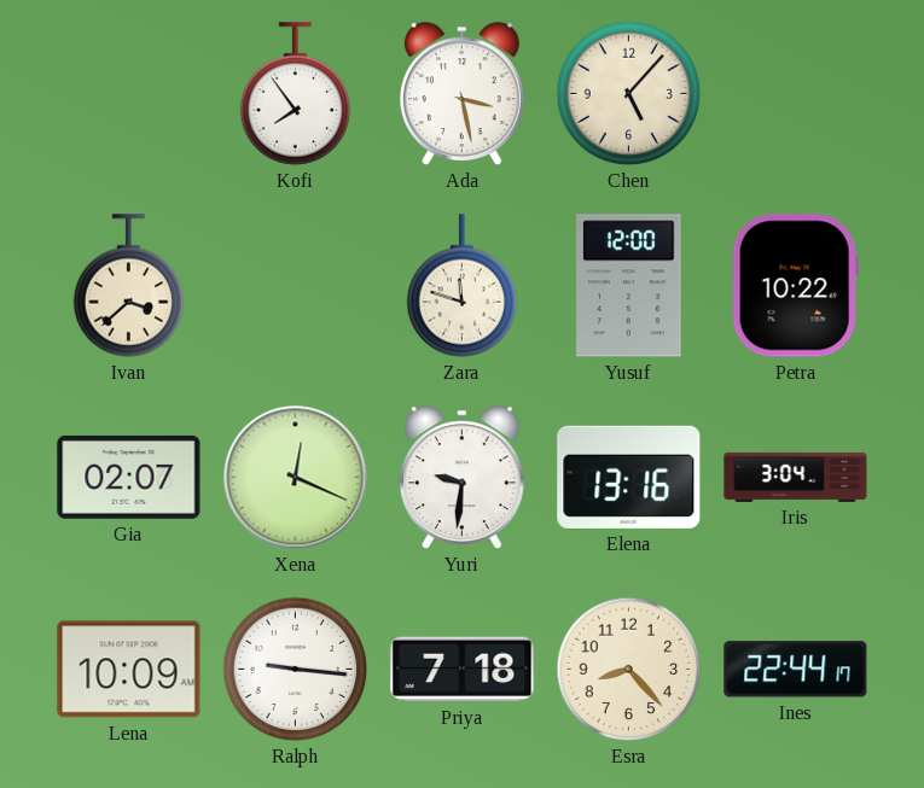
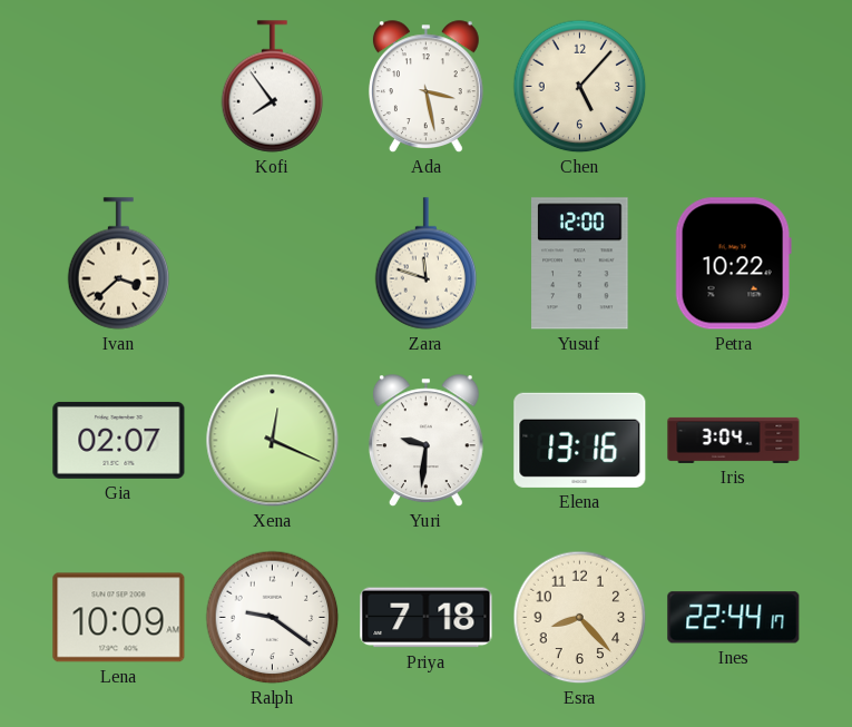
Ralph: 9:16 -> 9:21 (273, 618)
